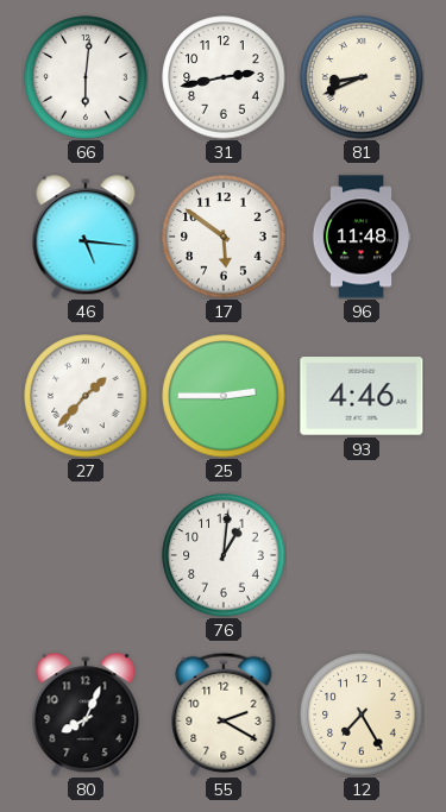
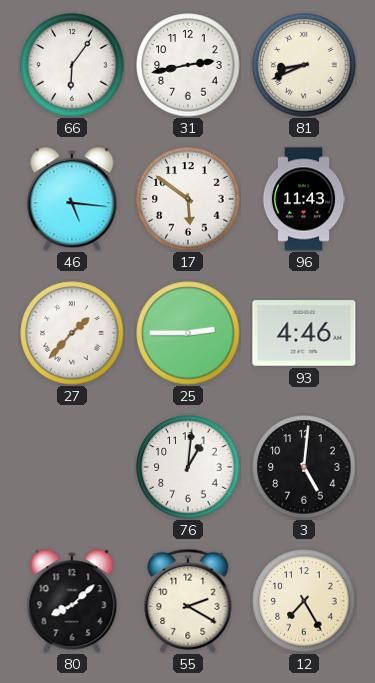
66: 6:01 -> 6:06 (72, 65)
96: 11:48 -> 11:43 (304, 199)
3: none -> 5:01 (304, 467)
80: 8:04 -> 8:08 (72, 601)
